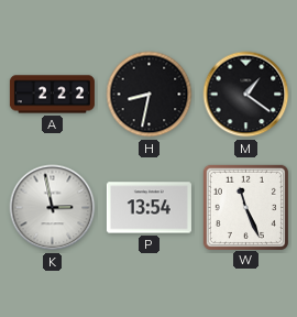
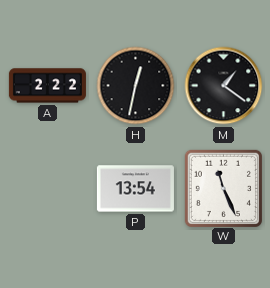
H: 8:32 -> 12:32 (136, 86)
K: 2:58 -> none (53, 208)
